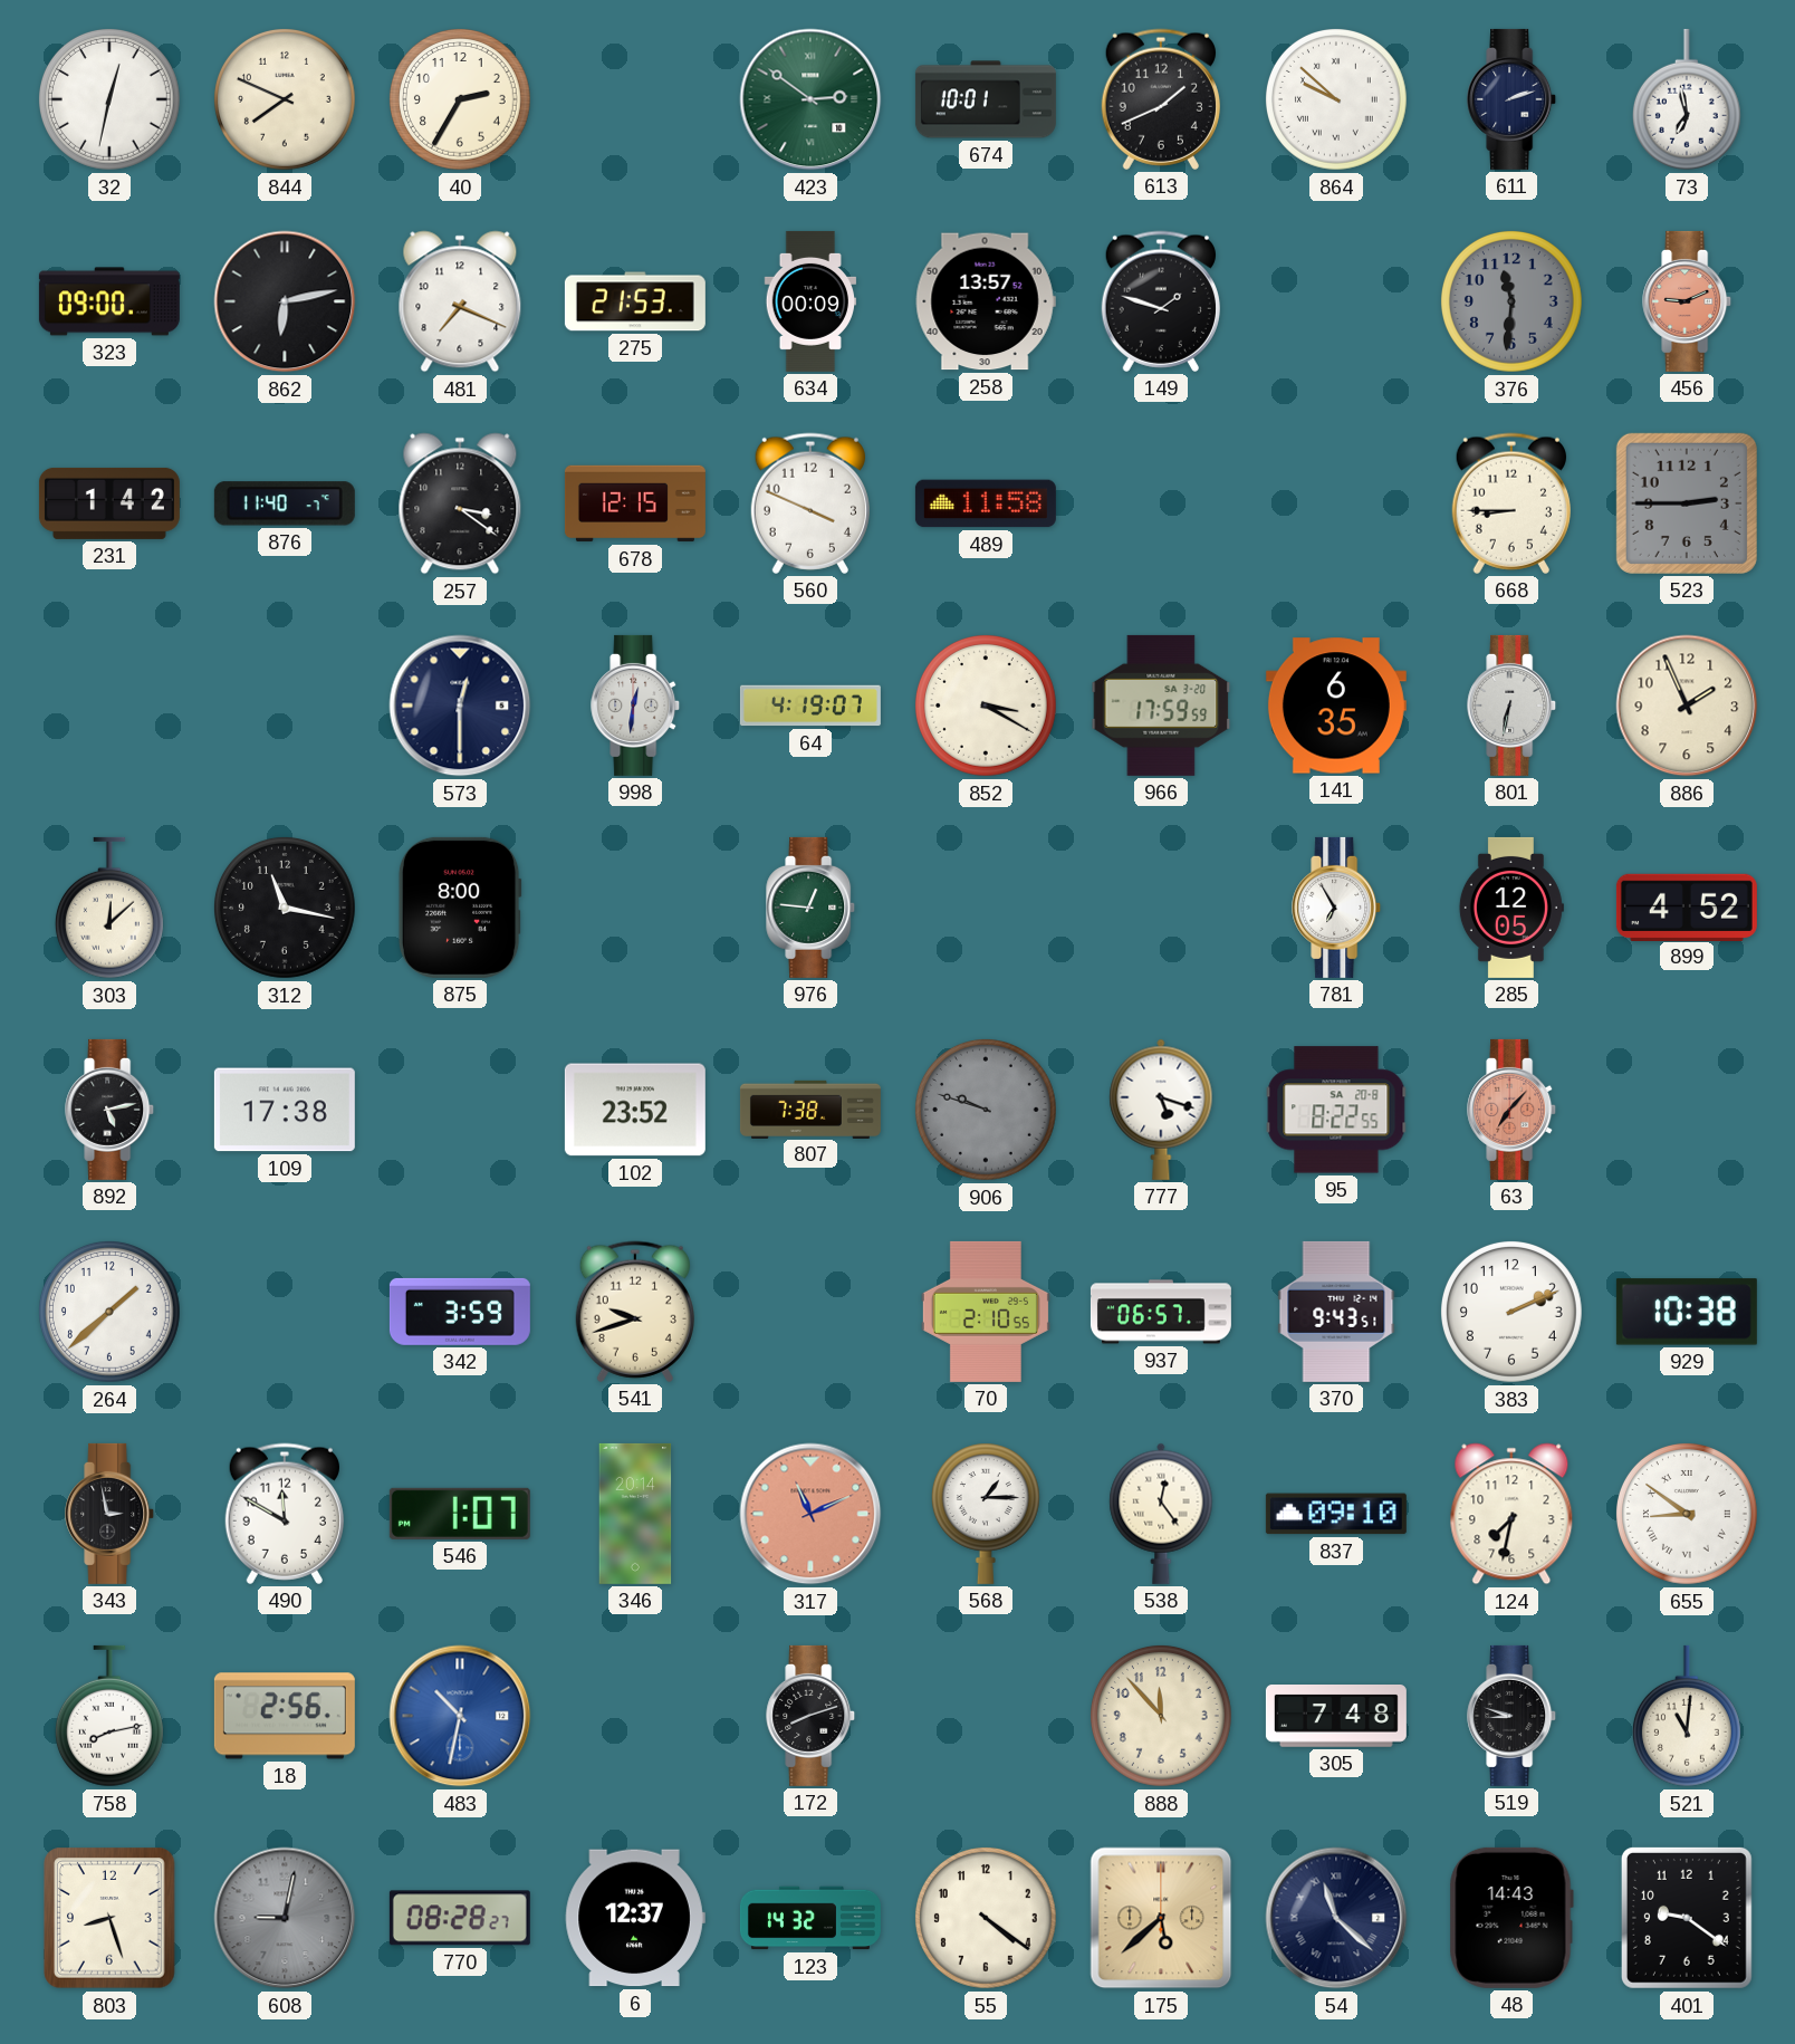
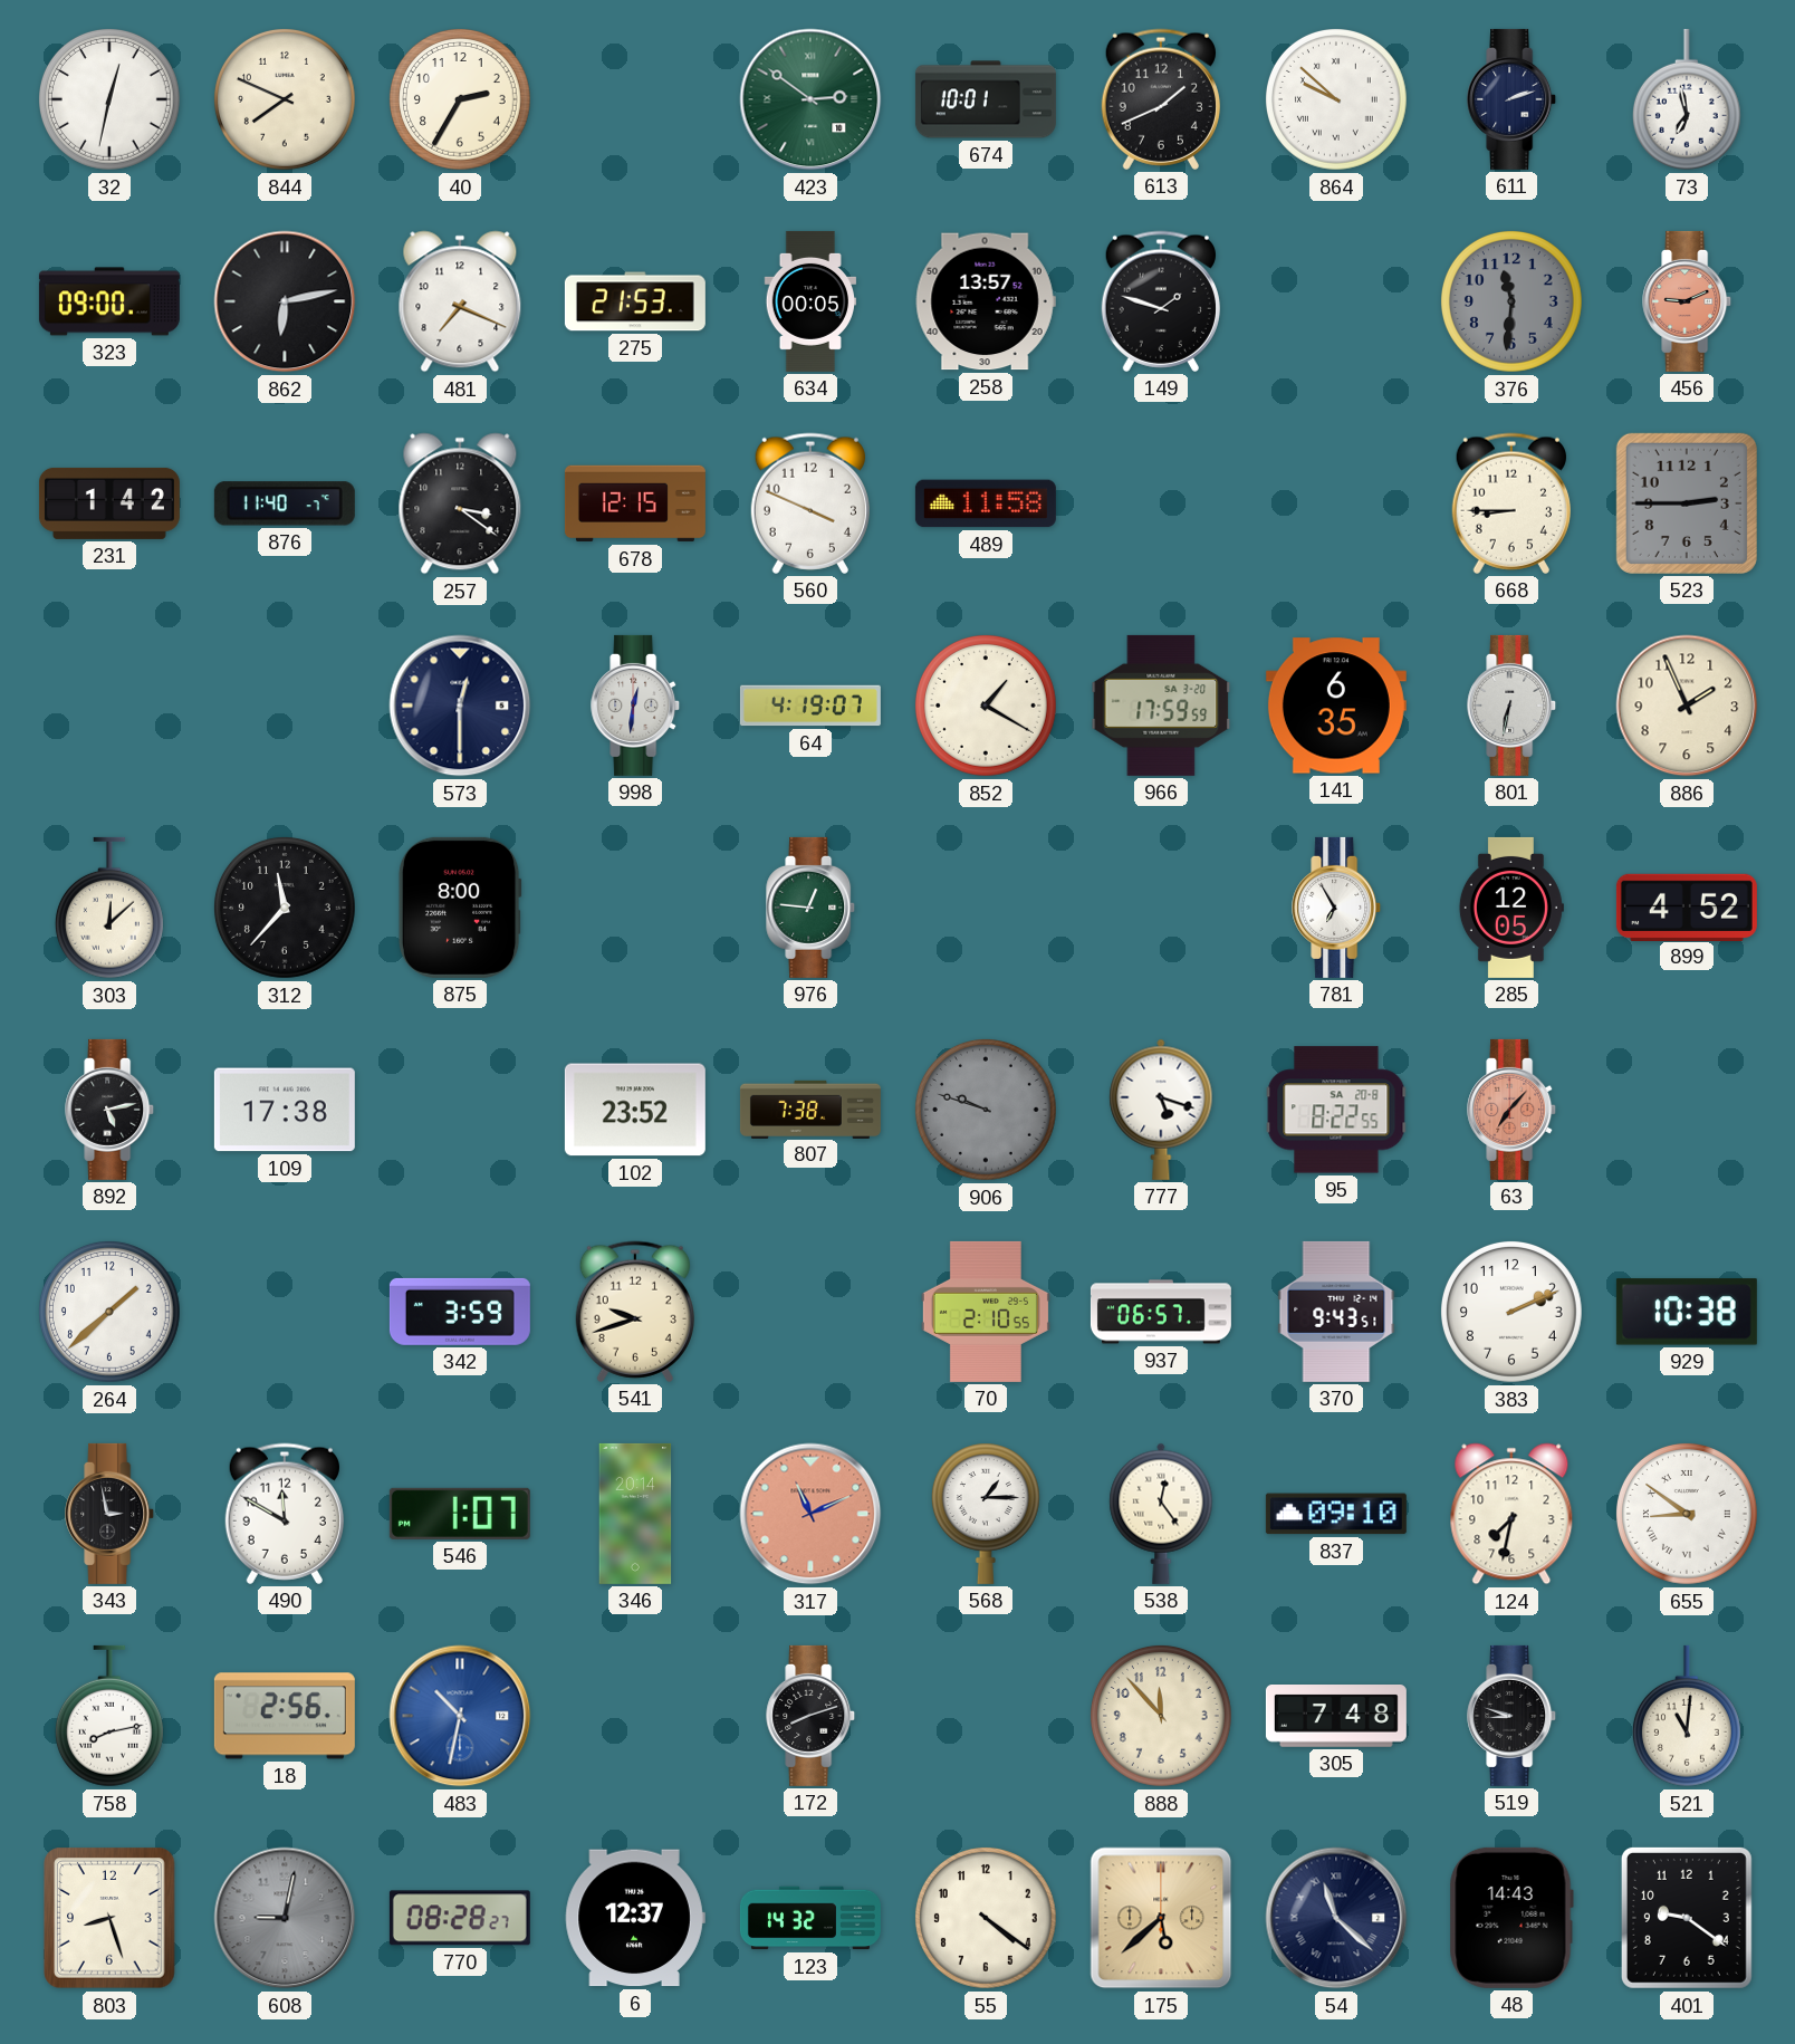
634: 00:09 -> 00:05 (810, 301)
852: 3:20 -> 1:20 (986, 706)
312: 11:17 -> 11:37 (285, 908)
